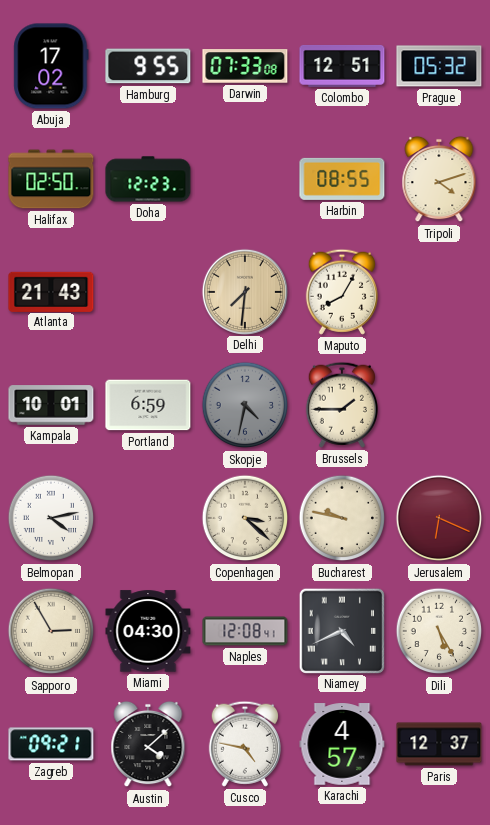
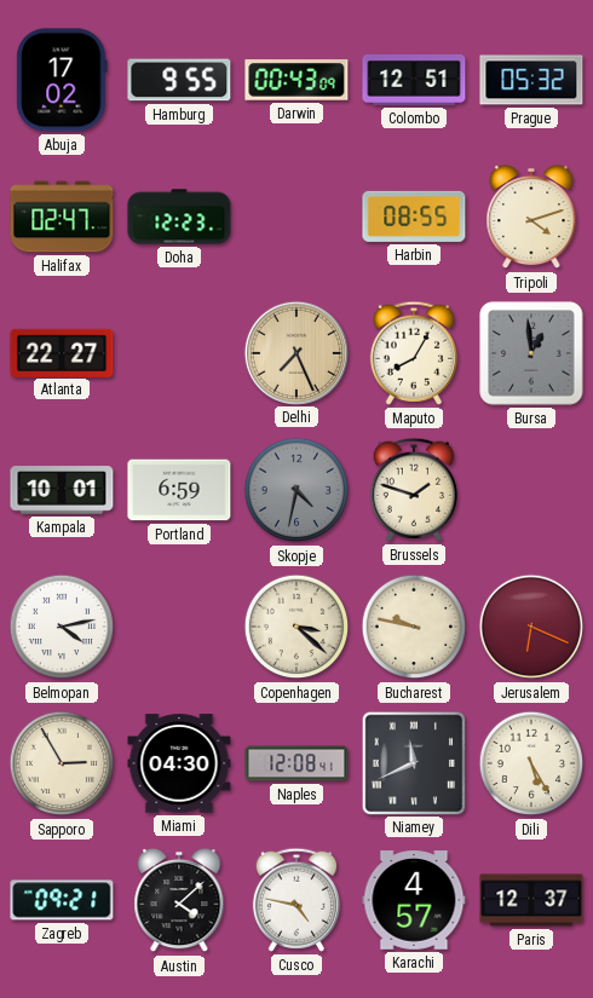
Darwin: 07:33 -> 00:43 (296, 80)
Halifax: 02:50 -> 02:47 (62, 217)
Atlanta: 21:43 -> 22:27 (62, 352)
Delhi: 7:31 -> 7:26 (295, 352)
Bursa: none -> 12:59 (531, 353)
Brussels: 1:45 -> 1:48 (414, 490)
Niamey: 4:41 -> 11:41 (413, 762)
